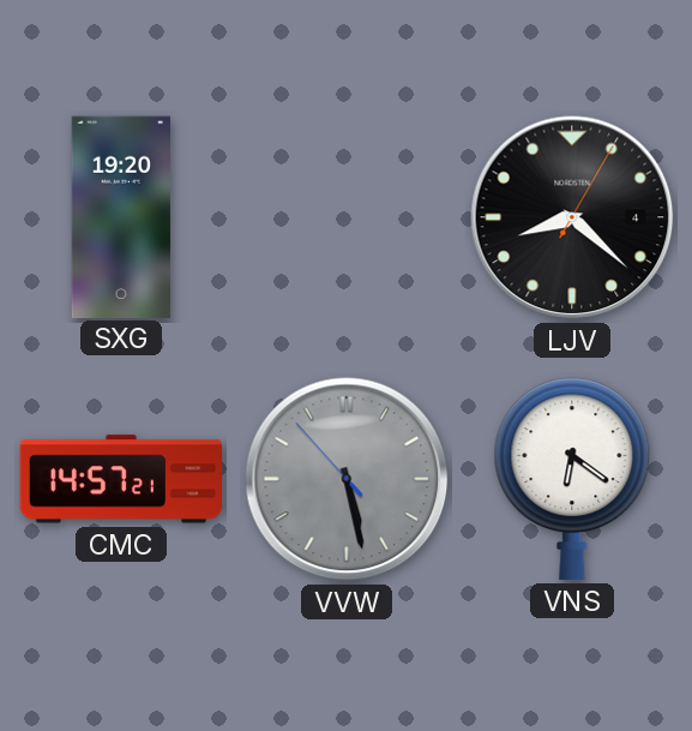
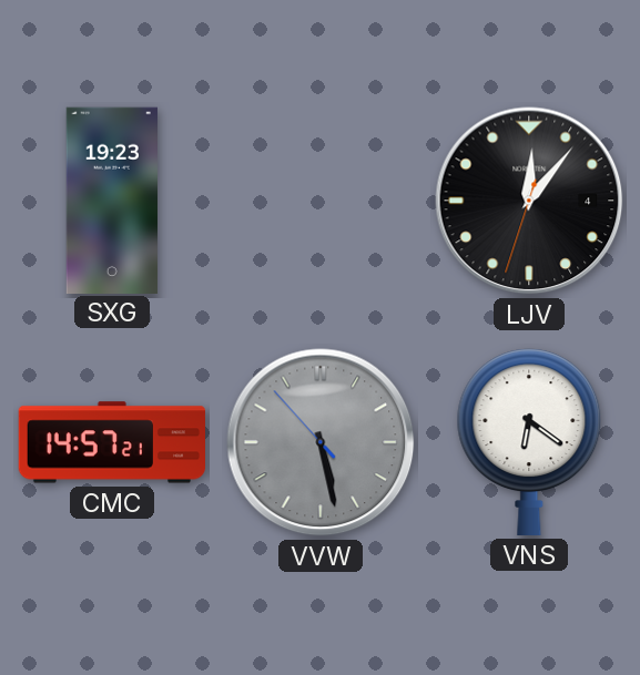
SXG: 19:20 -> 19:23 (112, 200)
LJV: 8:22 -> 12:06 (529, 201)
